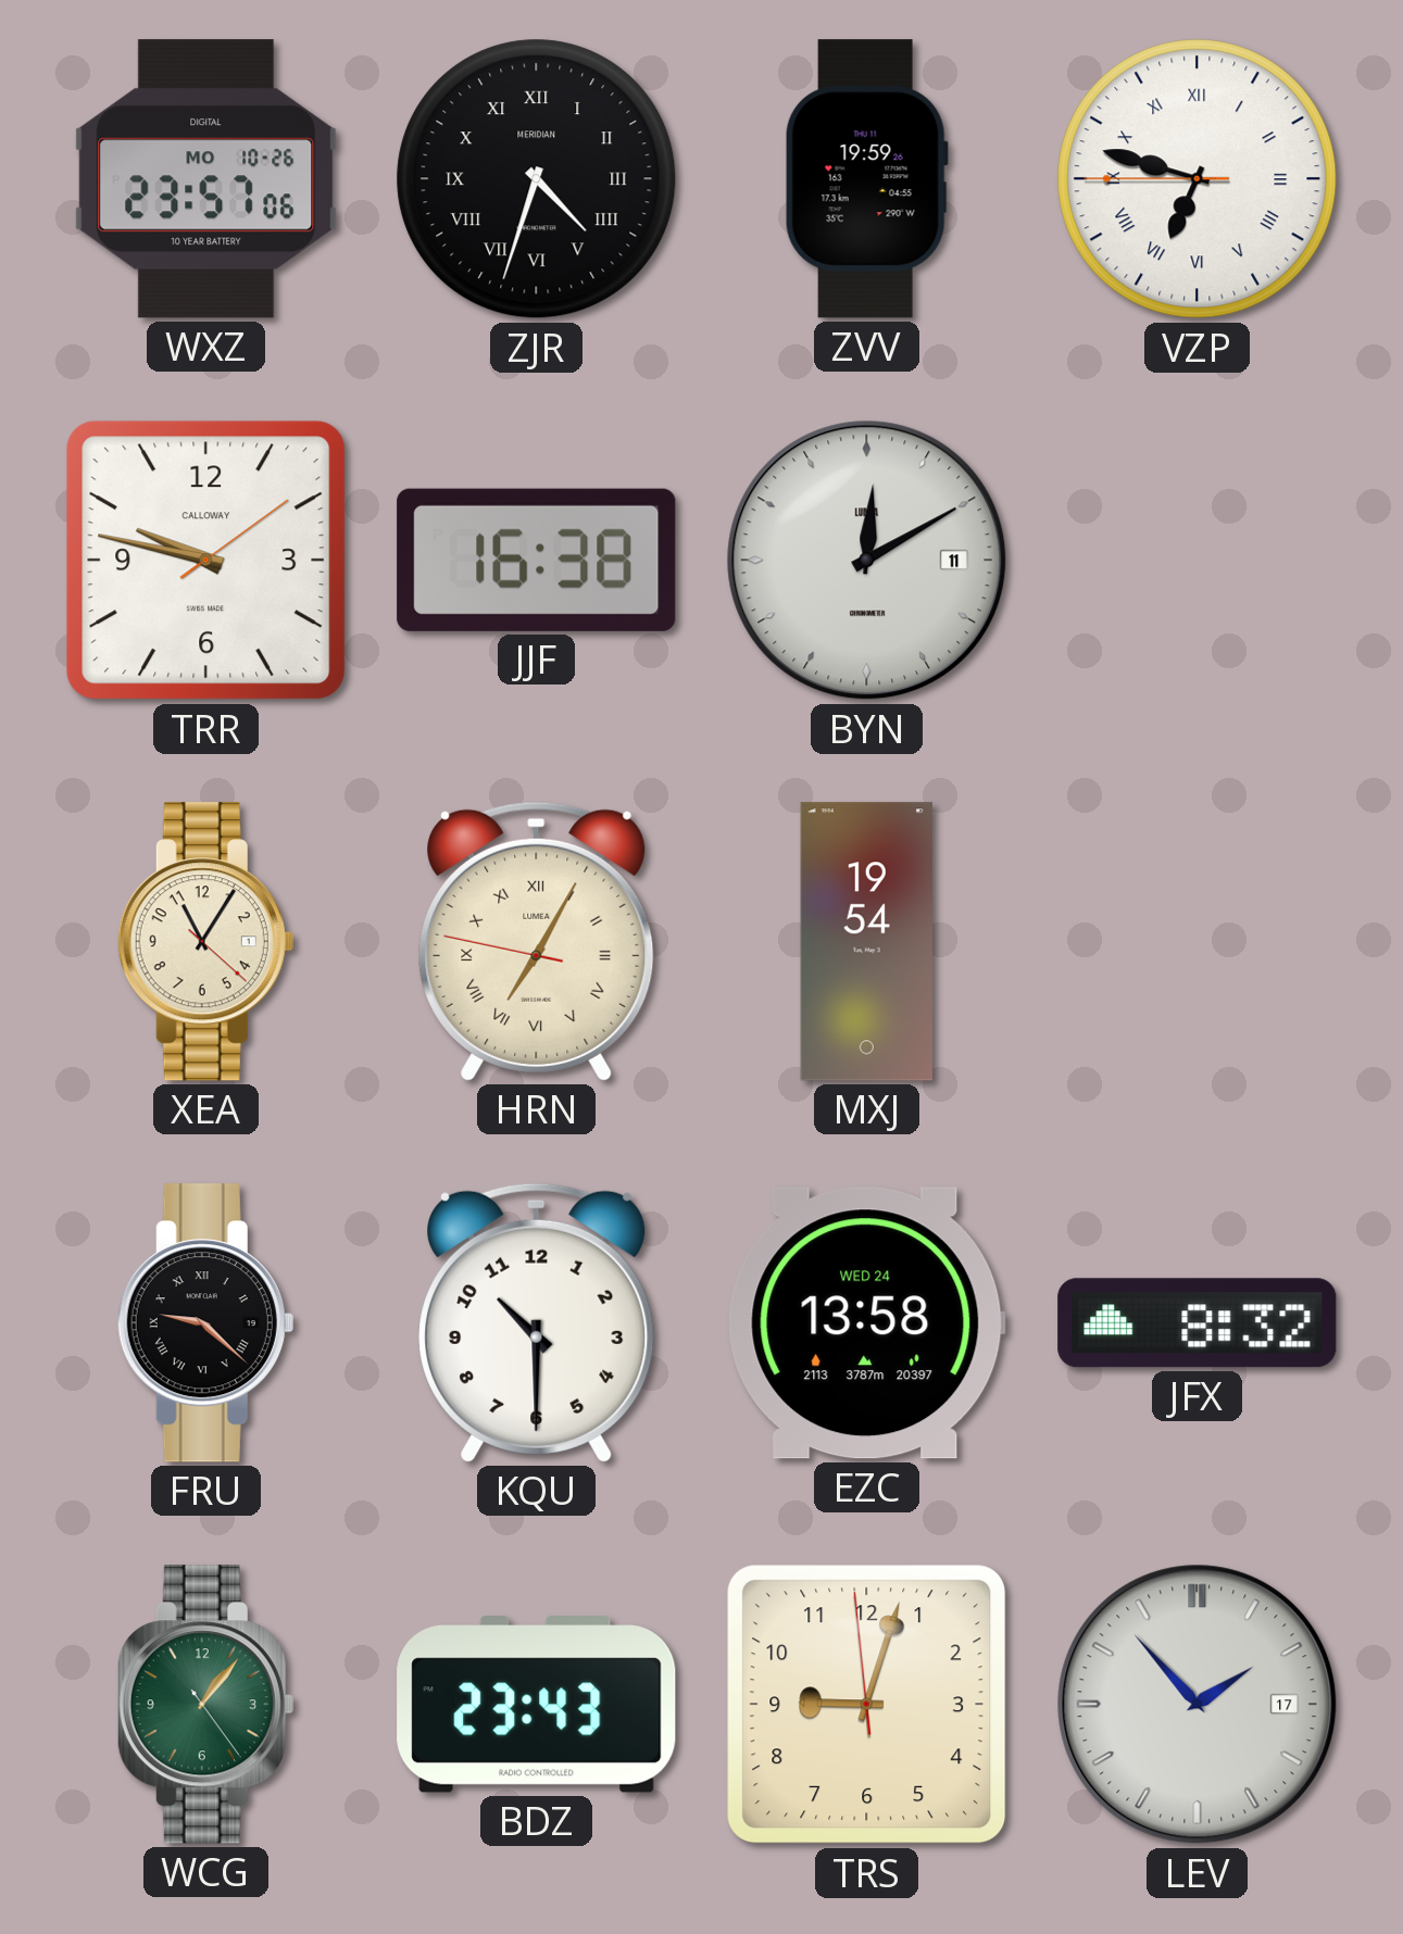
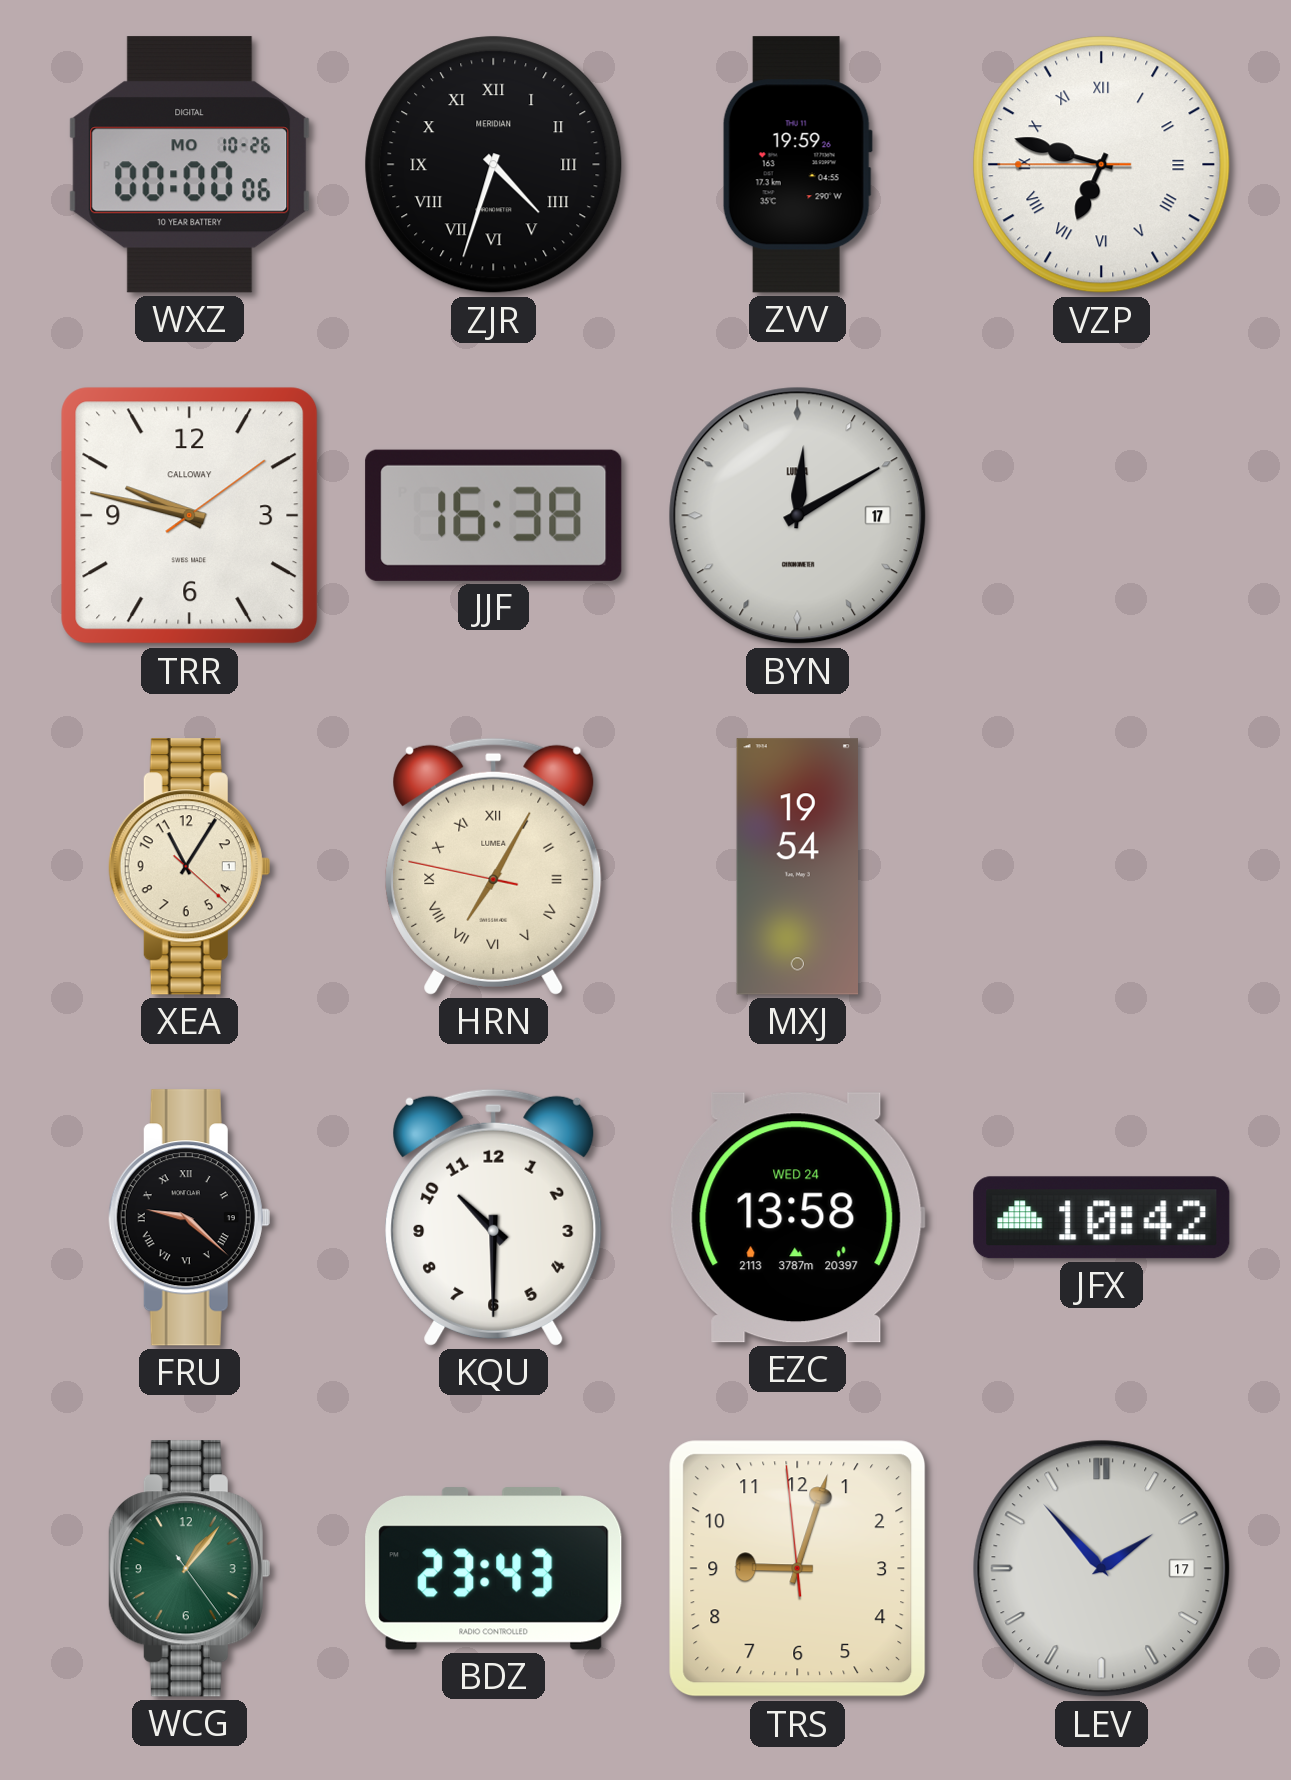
WXZ: 23:57 -> 00:00 (190, 165)
BYN date: 11 -> 17 (798, 516)
JFX: 8:32 -> 10:42 (1102, 1218)
